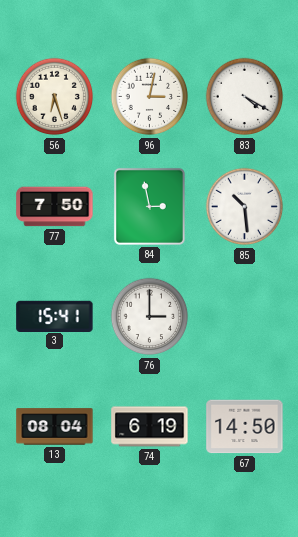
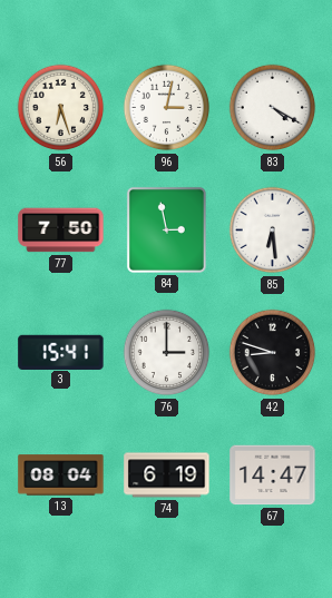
85: 10:29 -> 6:29 (273, 231)
42: none -> 8:48 (273, 353)
67: 14:50 -> 14:47 (273, 476)
